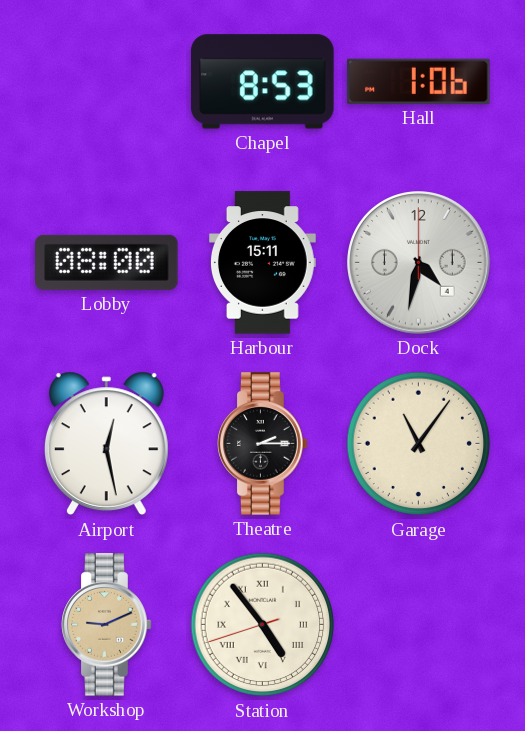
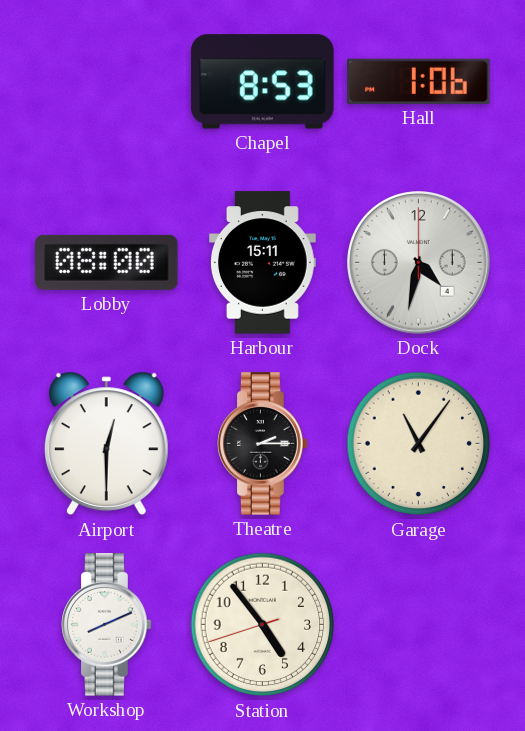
Airport: 12:28 -> 12:30 (106, 444)
Workshop: 9:11 -> 8:11 (107, 625)
Workshop dial: champagne -> white (107, 625)
Station numerals: Roman -> Arabic (263, 625)
